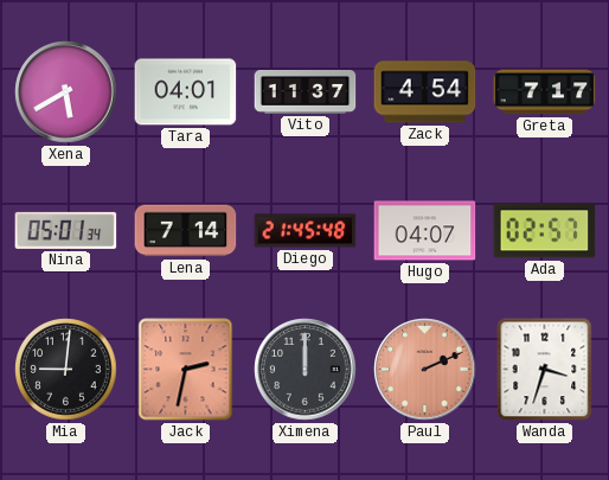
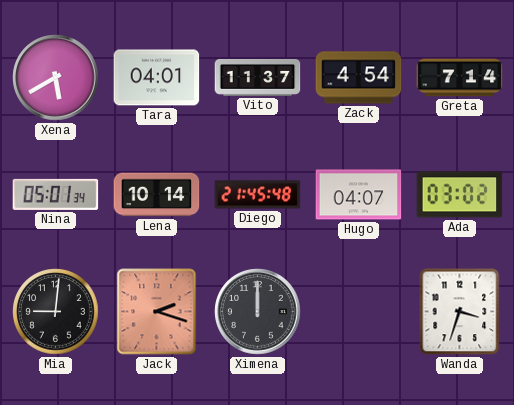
Greta: 7:17 -> 7:14 (460, 78)
Lena: 7:14 -> 10:14 (157, 195)
Ada: 02:57 -> 03:02 (460, 195)
Jack: 2:32 -> 2:18 (157, 312)
Paul: 2:11 -> none (425, 370)
